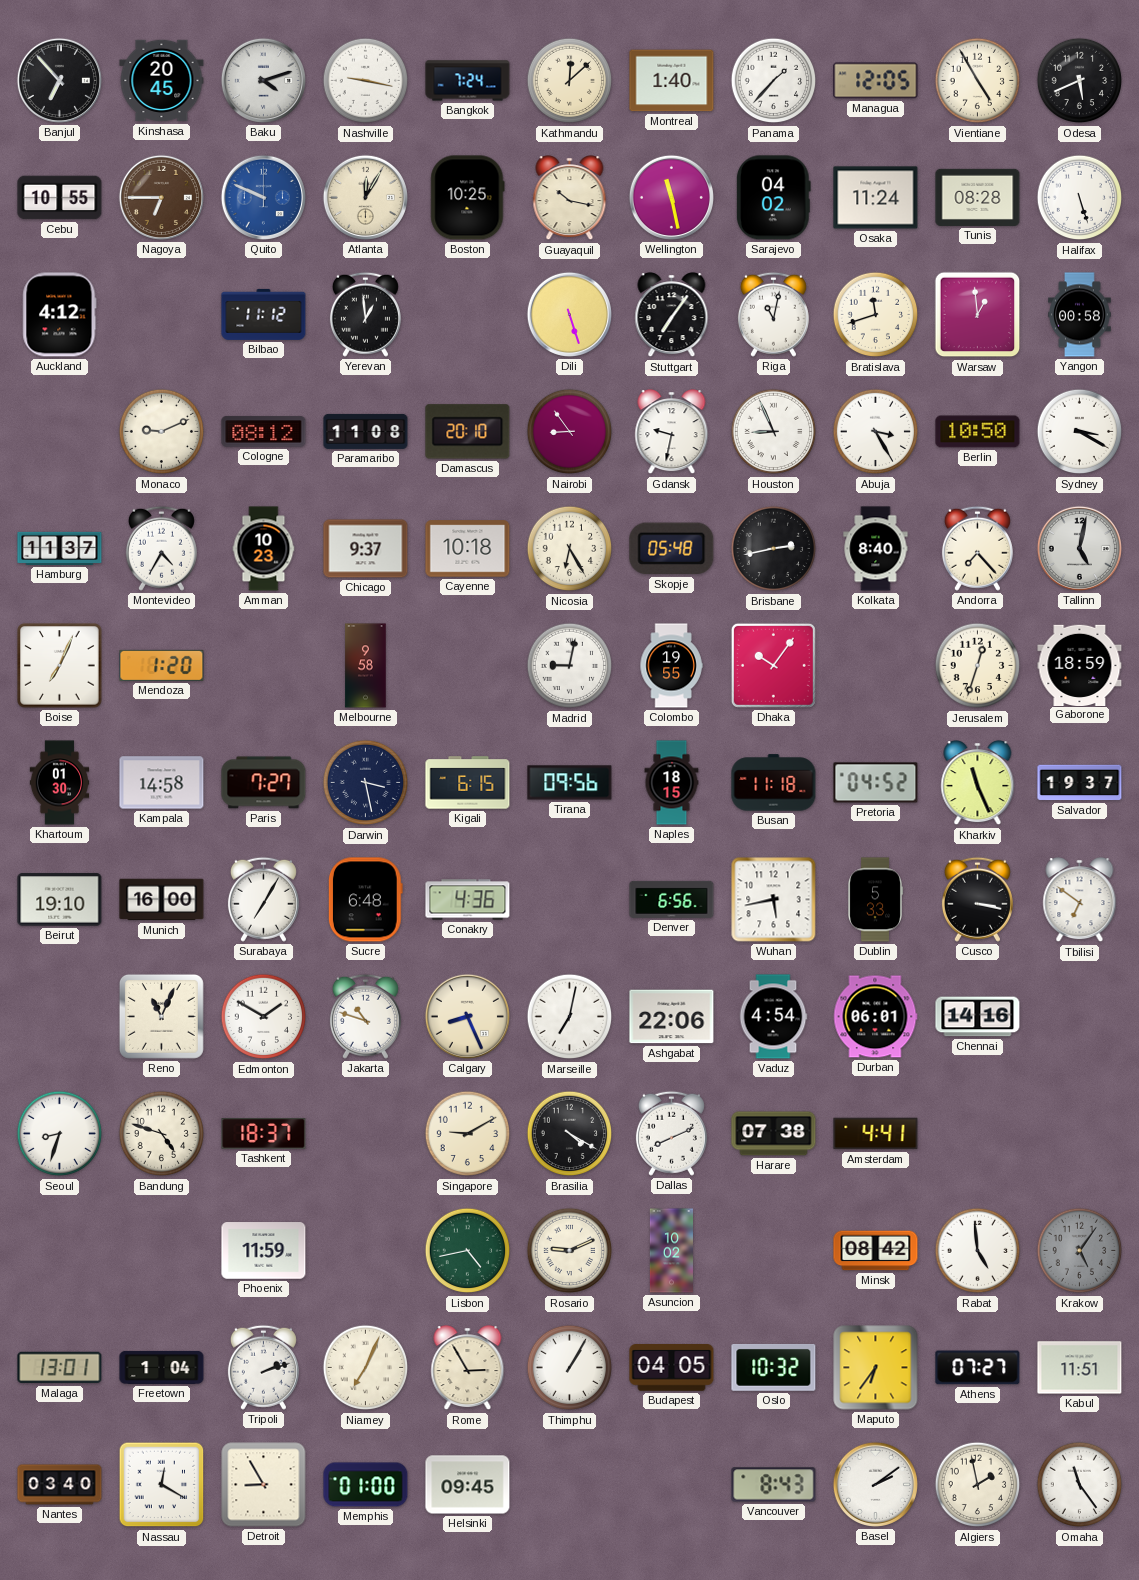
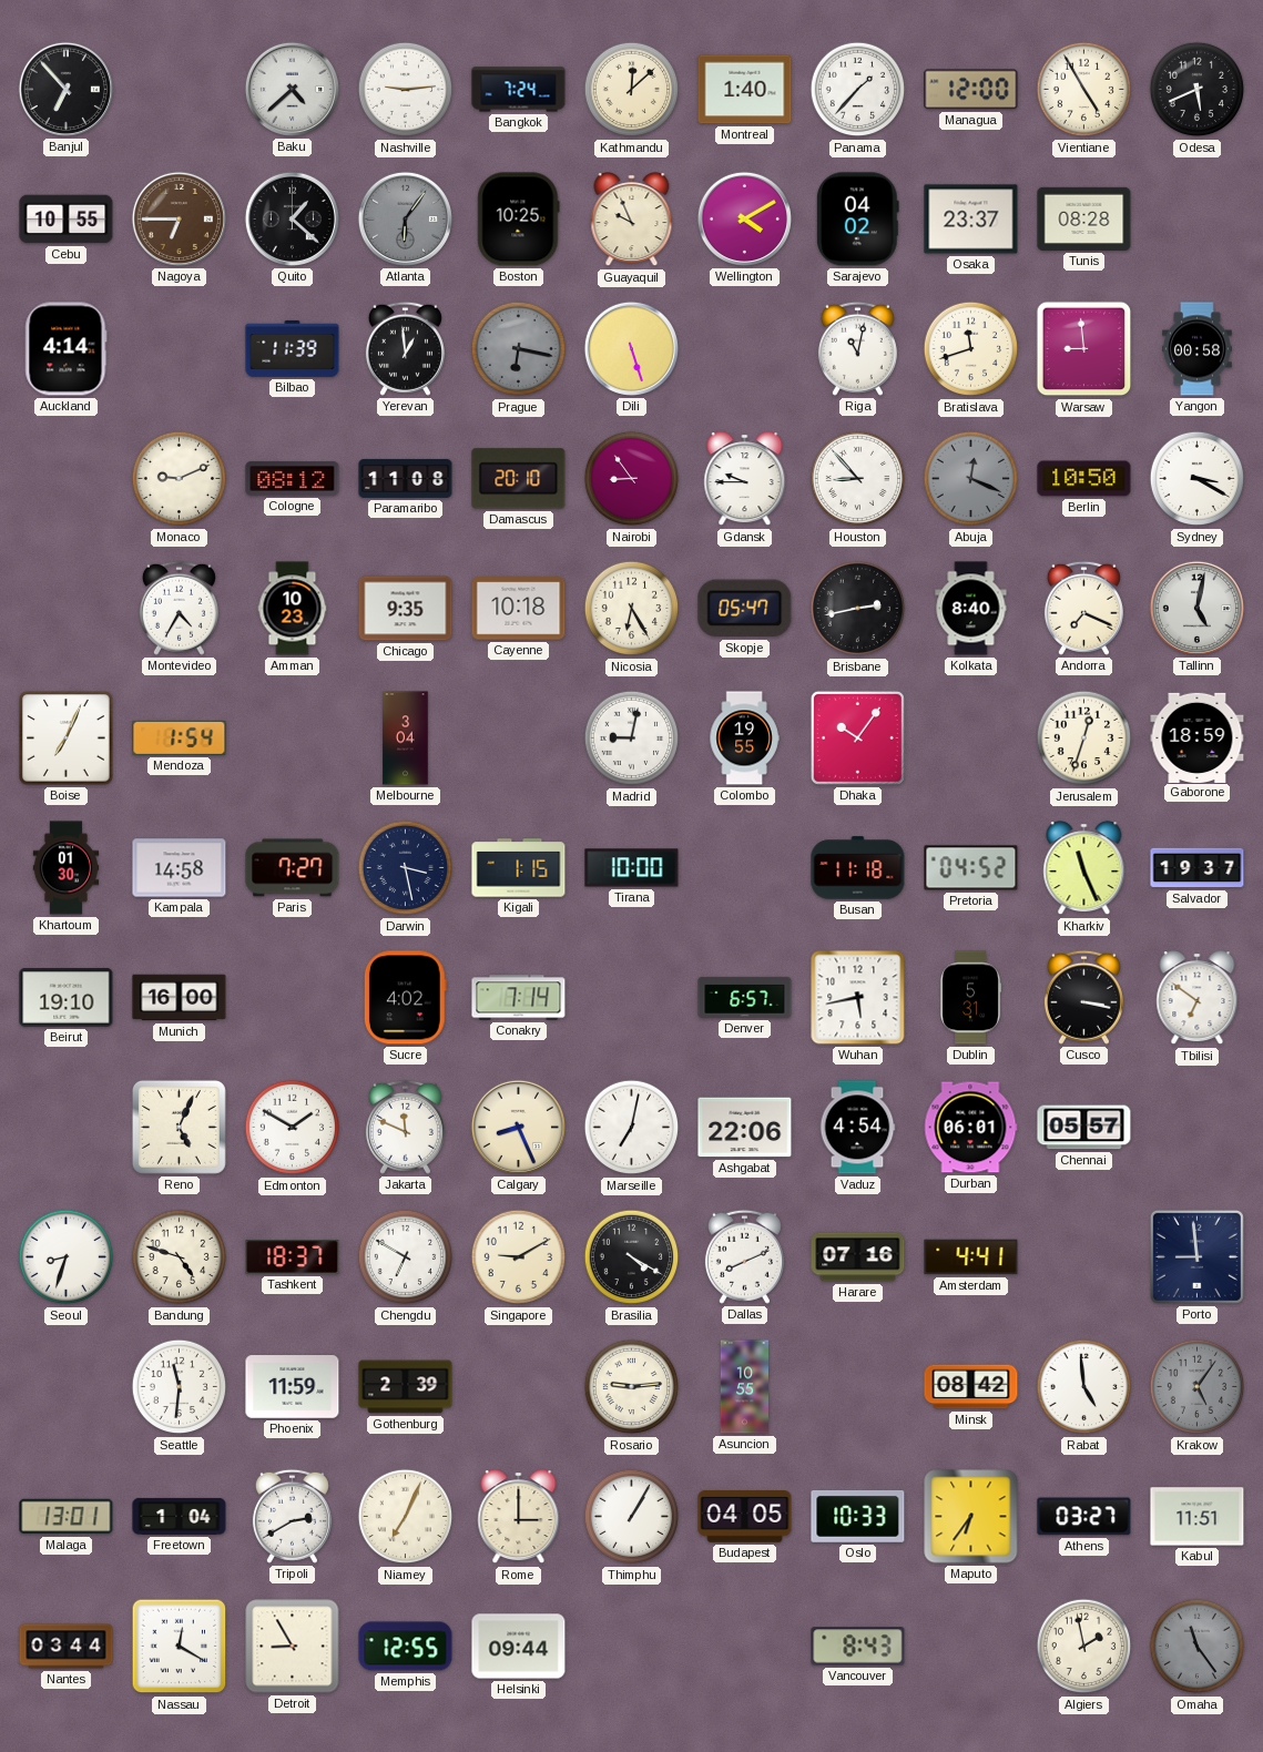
Kinshasa: 20:45 -> none (162, 81)
Baku: 4:12 -> 4:38 (292, 89)
Nashville: 9:17 -> 9:14 (406, 90)
Managua: 12:05 -> 12:00 (971, 90)
Quito: 9:49 -> 1:22 (292, 218)
Quito dial: blue -> black (292, 218)
Atlanta: 12:05 -> 6:06 (405, 218)
Atlanta dial: cream -> grey (405, 218)
Guayaquil: 10:17 -> 9:56 (632, 220)
Wellington: 11:28 -> 4:10 (744, 218)
Osaka: 11:24 -> 23:37 (971, 220)
Halifax: 5:27 -> none (1080, 198)
Auckland: 4:12 -> 4:14 (67, 349)
Bilbao: 11:12 -> 11:39 (293, 348)
Prague: none -> 6:17 (519, 349)
Stuttgart: 7:06 -> none (672, 315)
Warsaw: 12:59 -> 8:59 (1084, 349)
Gdansk: 9:32 -> 9:45 (745, 479)
Houston: 8:56 -> 8:53 (858, 479)
Abuja: 3:25 -> 12:19 (971, 479)
Abuja dial: white -> grey (971, 479)
Hamburg: 11:37 -> none (60, 548)
Chicago: 9:37 -> 9:35 (406, 609)
Skopje: 05:48 -> 05:47 (745, 609)
Andorra: 7:23 -> 7:19 (1083, 608)
Mendoza: 1:20 -> 1:54 (180, 737)
Melbourne: 9:58 -> 3:04 (406, 739)
Kigali: 6:15 -> 1:15 (519, 868)
Tirana: 09:56 -> 10:00 (632, 868)
Naples: 18:15 -> none (672, 783)
Surabaya: 7:05 -> none (263, 899)
Sucre: 6:48 -> 4:02 (405, 998)
Conakry: 4:36 -> 7:14 (519, 998)
Denver: 6:56 -> 6:57 (745, 997)
Dublin: 5:33 -> 5:31 (970, 998)
Reno: 11:04 -> 5:04 (179, 1127)
Jakarta: 10:48 -> 11:49 (405, 1127)
Chennai: 14:16 -> 05:57 (1084, 1128)
Chengdu: none -> 6:50 (406, 1257)
Harare: 07:38 -> 07:16 (858, 1257)
Porto: none -> 8:59 (1196, 1256)
Seattle: none -> 11:31 (180, 1387)
Gothenburg: none -> 2:39 (406, 1387)
Lisbon: 4:43 -> none (468, 1251)
Rosario: 9:11 -> 9:14 (632, 1387)
Asuncion: 10:02 -> 10:55 (744, 1387)
Tripoli: 2:12 -> 2:40 (292, 1516)
Rome: 2:55 -> 3:00 (519, 1517)
Oslo: 10:32 -> 10:33 (858, 1517)
Athens: 07:27 -> 03:27 (1084, 1517)
Nantes: 03:40 -> 03:44 (67, 1647)
Memphis: 01:00 -> 12:55 (406, 1647)
Helsinki: 09:45 -> 09:44 (519, 1647)
Basel: 2:09 -> none (875, 1484)
Omaha dial: white -> grey (1198, 1647)
